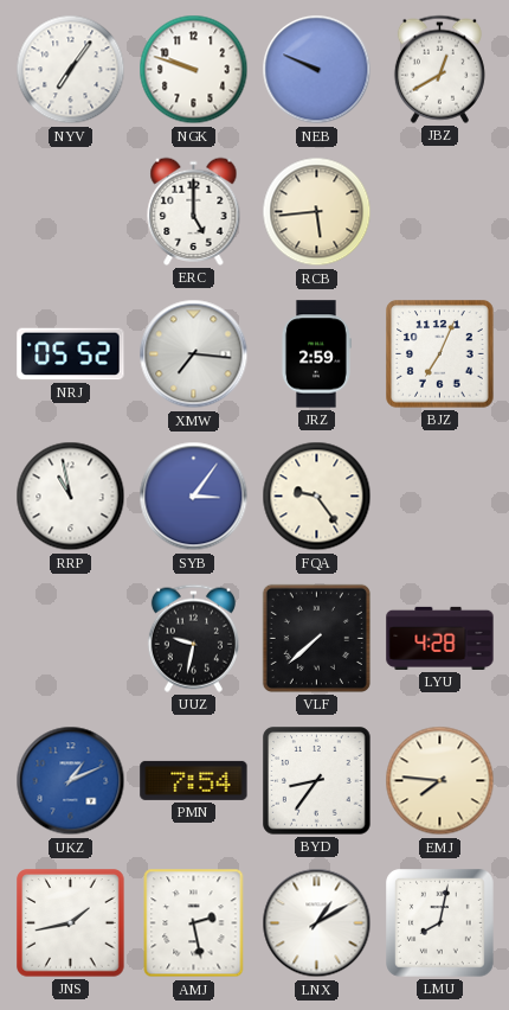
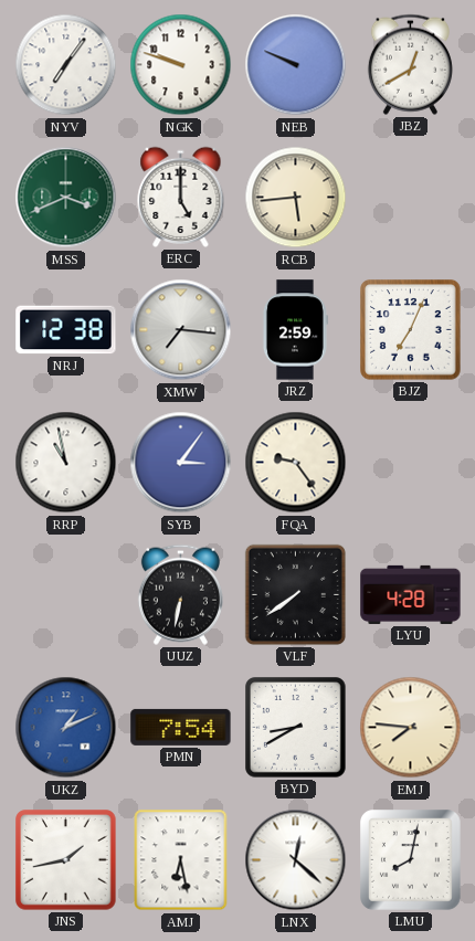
MSS: none -> 3:41 (66, 198)
NRJ: 05:52 -> 12:38 (66, 330)
UUZ: 9:32 -> 6:32 (180, 594)
VLF: 7:38 -> 7:39 (295, 594)
BYD: 8:36 -> 8:40 (296, 728)
AMJ: 2:28 -> 6:28 (181, 860)
LNX: 1:10 -> 12:22 (296, 860)
